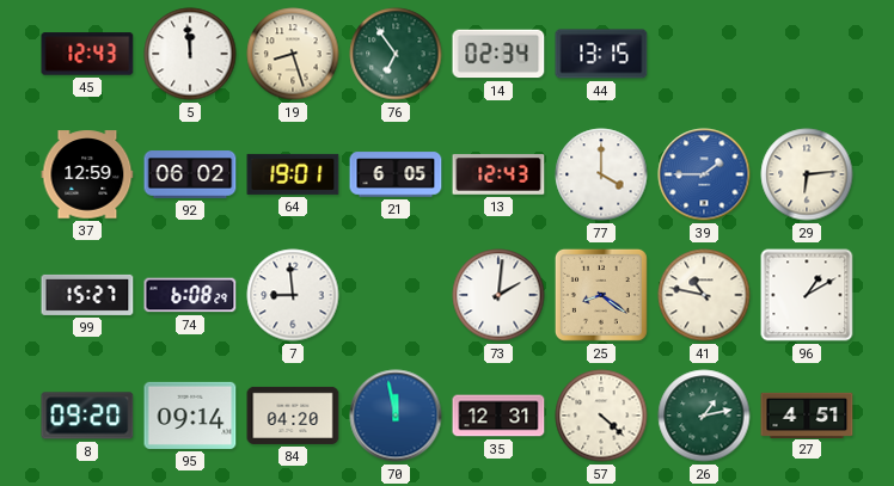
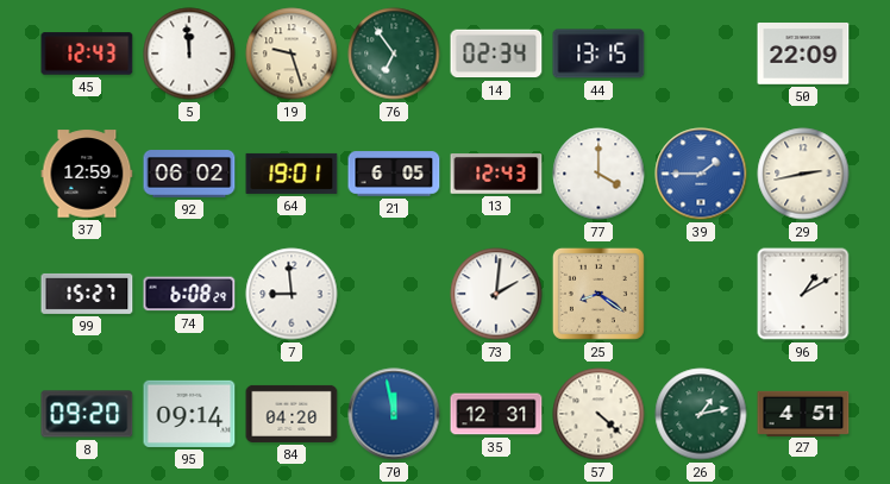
19: 8:27 -> 9:27 (292, 54)
50: none -> 22:09 (803, 55)
29: 6:14 -> 2:43 (803, 174)
41: 10:47 -> none (704, 295)
